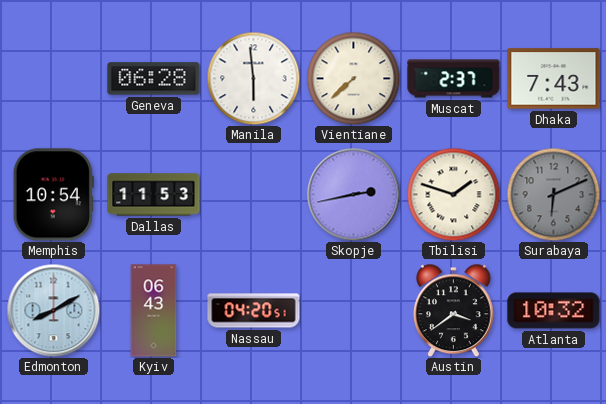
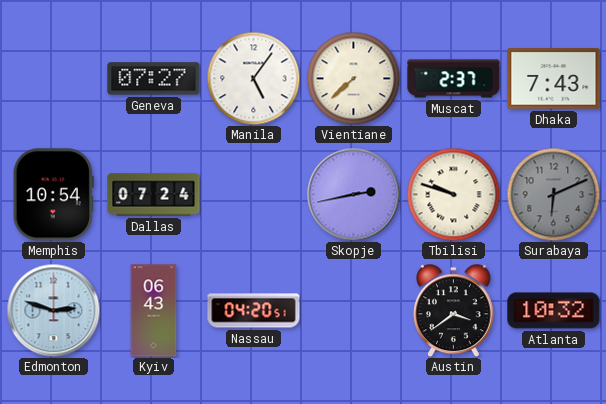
Geneva: 06:28 -> 07:27 (154, 79)
Manila: 5:59 -> 5:06 (253, 78)
Dallas: 11:53 -> 07:24 (154, 195)
Tbilisi: 1:48 -> 9:48 (453, 194)
Edmonton: 8:10 -> 2:48 (53, 310)
